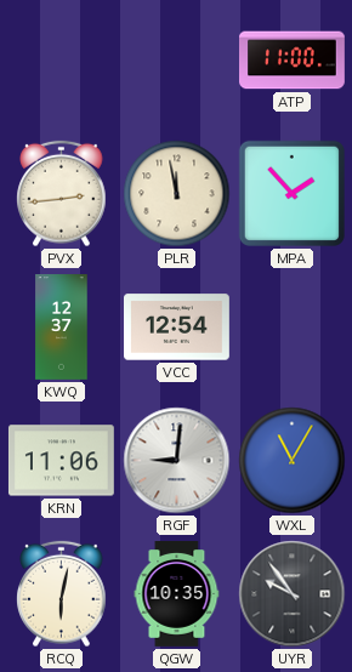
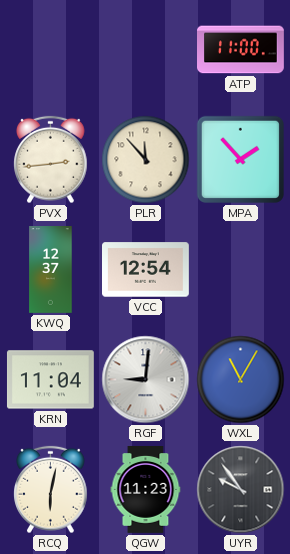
PLR: 11:58 -> 11:53 (146, 160)
KRN: 11:06 -> 11:04 (50, 380)
QGW: 10:35 -> 11:23 (146, 490)
